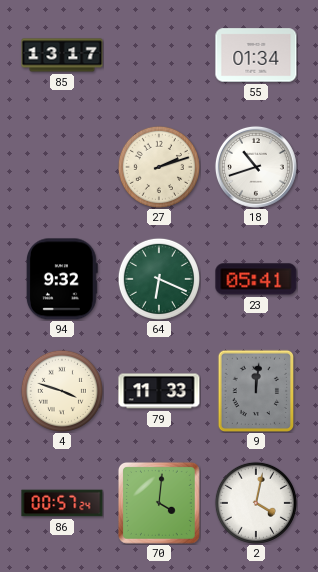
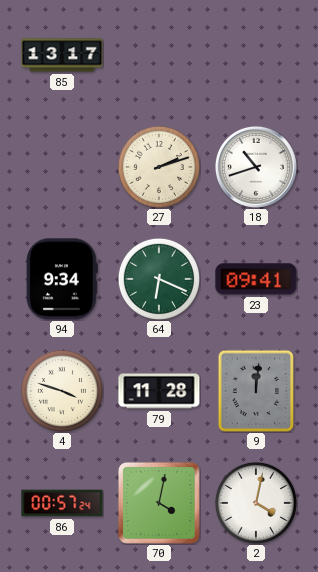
55: 01:34 -> none (256, 55)
94: 9:32 -> 9:34 (62, 279)
23: 05:41 -> 09:41 (256, 279)
79: 11:33 -> 11:28 (159, 391)
70: 4:01 -> 4:02 (159, 503)
